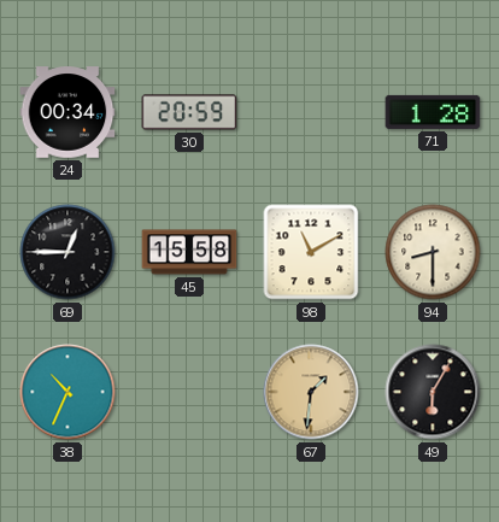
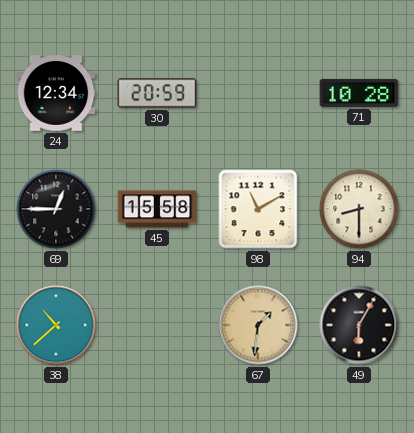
24: 00:34 -> 12:34 (56, 93)
71: 1:28 -> 10:28 (359, 93)
38: 10:34 -> 10:38 (56, 325)
